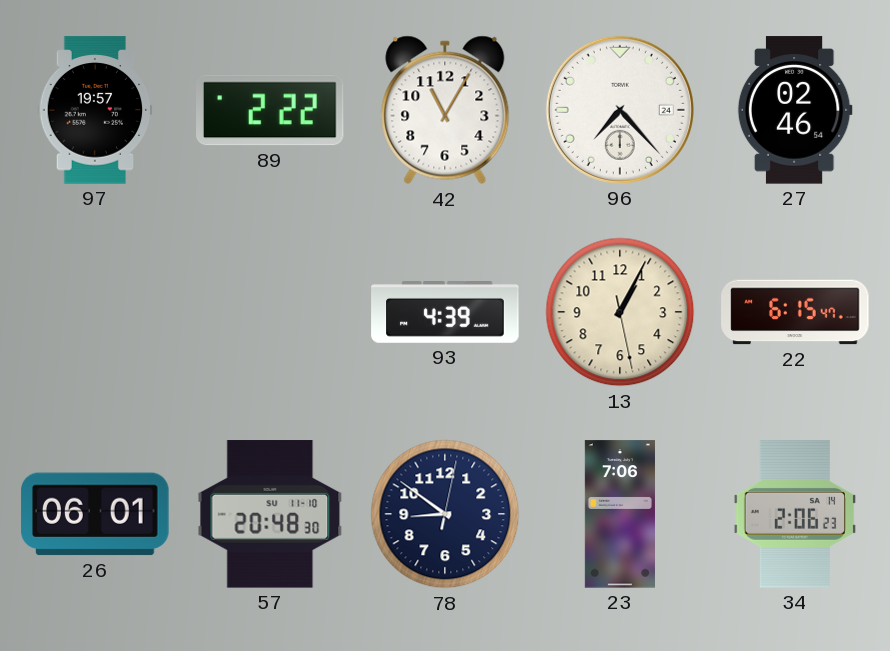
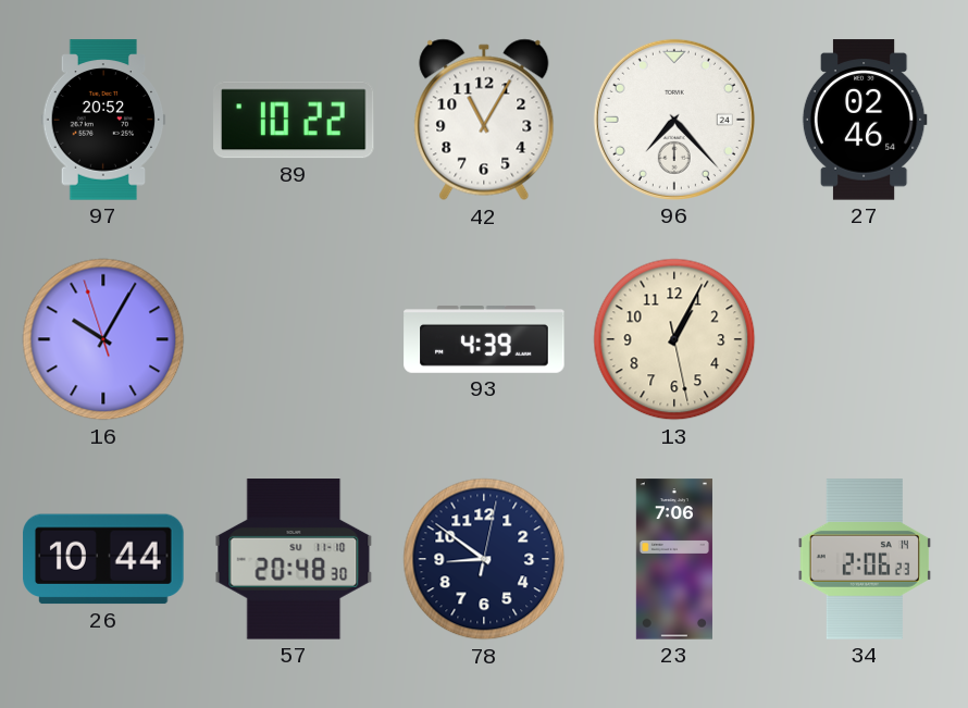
97: 19:57 -> 20:52 (103, 120)
89: 2:22 -> 10:22 (294, 120)
16: none -> 10:04 (103, 339)
22: 6:15 -> none (795, 312)
26: 06:01 -> 10:44 (103, 559)
